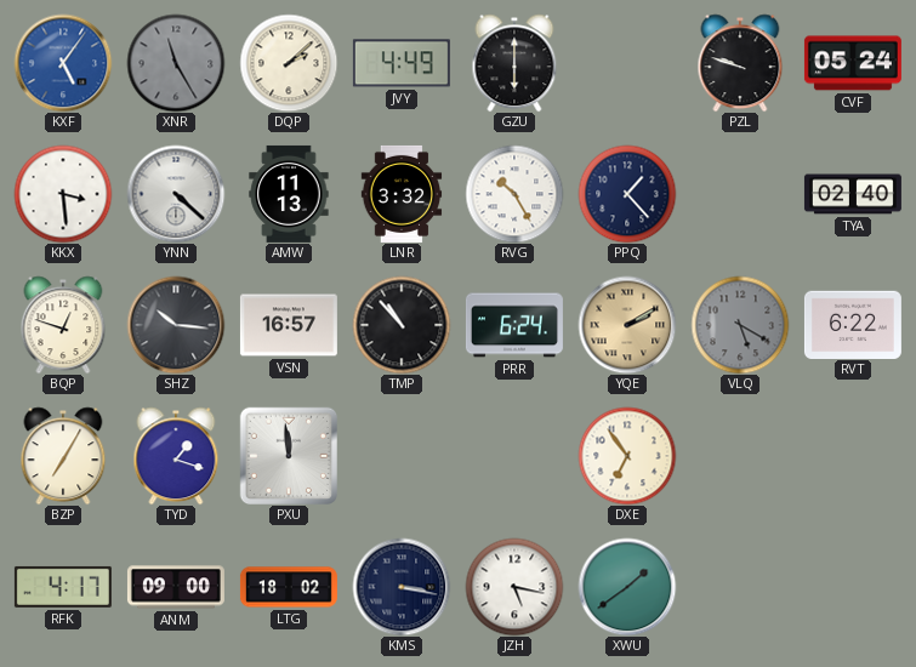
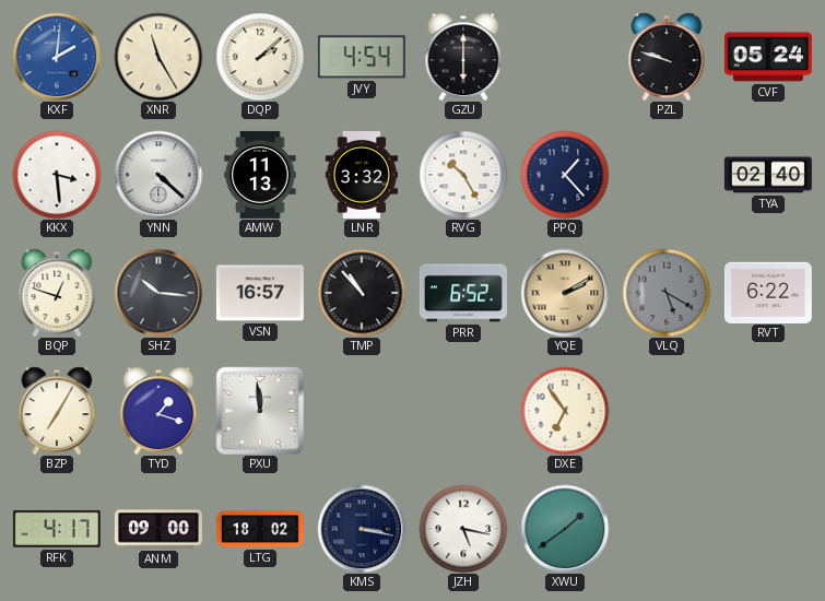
KXF: 5:06 -> 2:01 (57, 57)
XNR dial: grey -> cream (158, 57)
JVY: 4:49 -> 4:54 (362, 57)
PRR: 6:24 -> 6:52 (463, 293)
